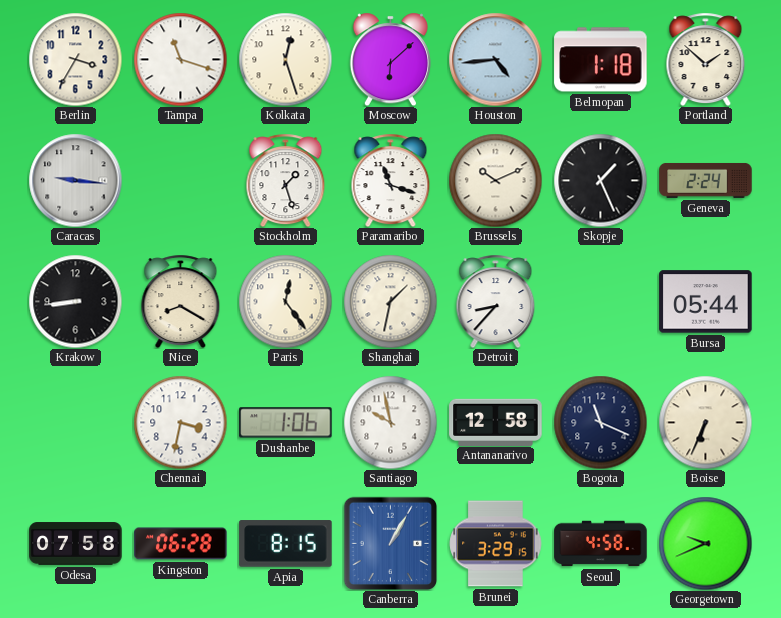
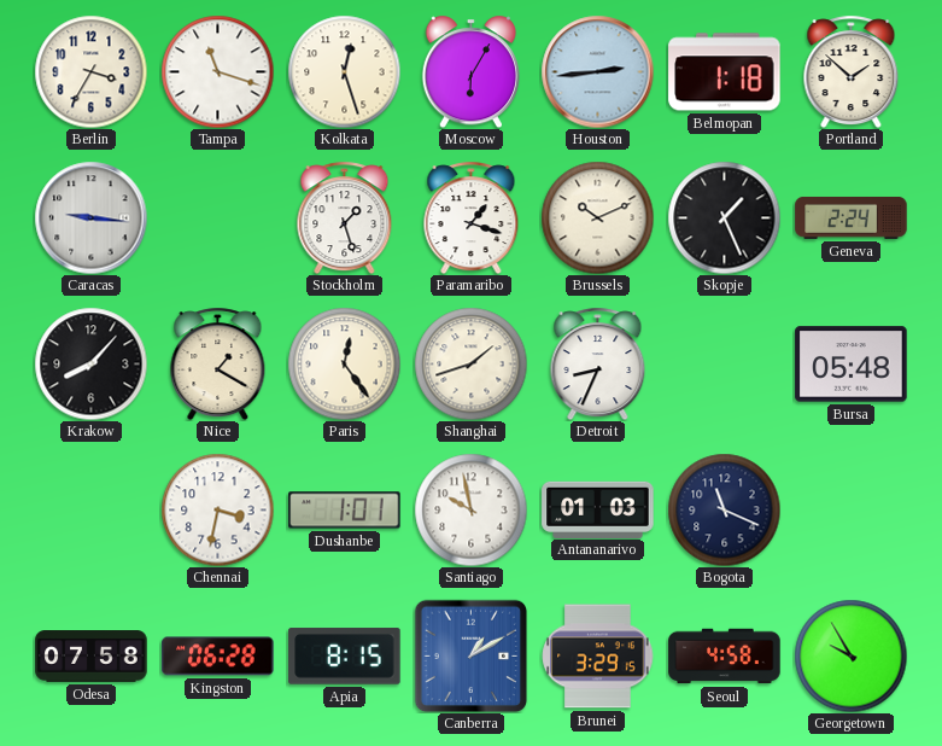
Moscow: 6:08 -> 6:05 (470, 71)
Houston: 4:44 -> 2:44 (597, 71)
Paramaribo: 11:18 -> 1:18 (472, 217)
Krakow: 8:44 -> 8:07 (90, 363)
Nice: 8:20 -> 1:20 (218, 363)
Shanghai: 1:32 -> 1:42 (470, 363)
Detroit: 8:37 -> 8:34 (598, 363)
Bursa: 05:44 -> 05:48 (852, 365)
Dushanbe: 1:06 -> 1:01 (345, 511)
Antananarivo: 12:58 -> 01:03 (598, 509)
Boise: 6:34 -> none (705, 422)
Canberra: 1:05 -> 1:10 (470, 655)
Georgetown: 9:41 -> 9:55 (850, 655)
